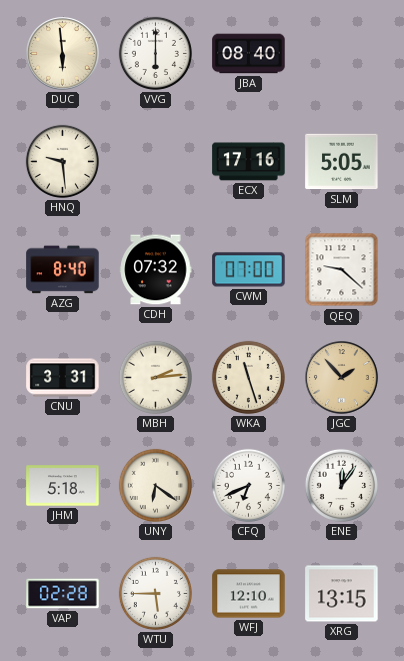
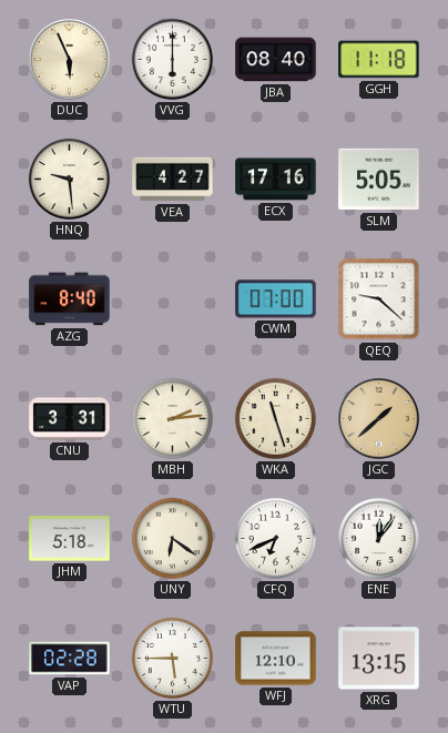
DUC: 5:59 -> 5:56 (70, 60)
GGH: none -> 11:18 (379, 60)
VEA: none -> 4:27 (173, 180)
CDH: 07:32 -> none (156, 270)
JGC: 1:53 -> 1:38 (379, 419)
